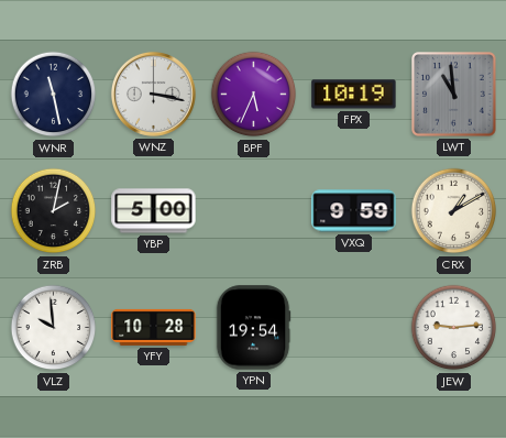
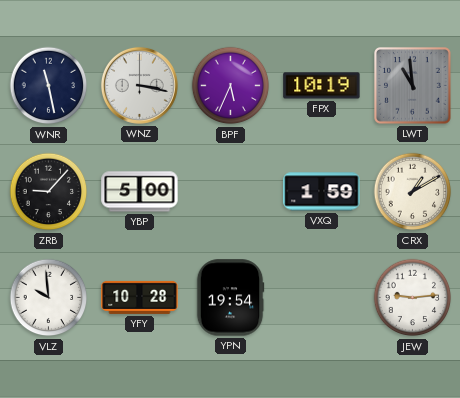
ZRB: 2:02 -> 9:07 (49, 192)
VXQ: 9:59 -> 1:59 (322, 192)
